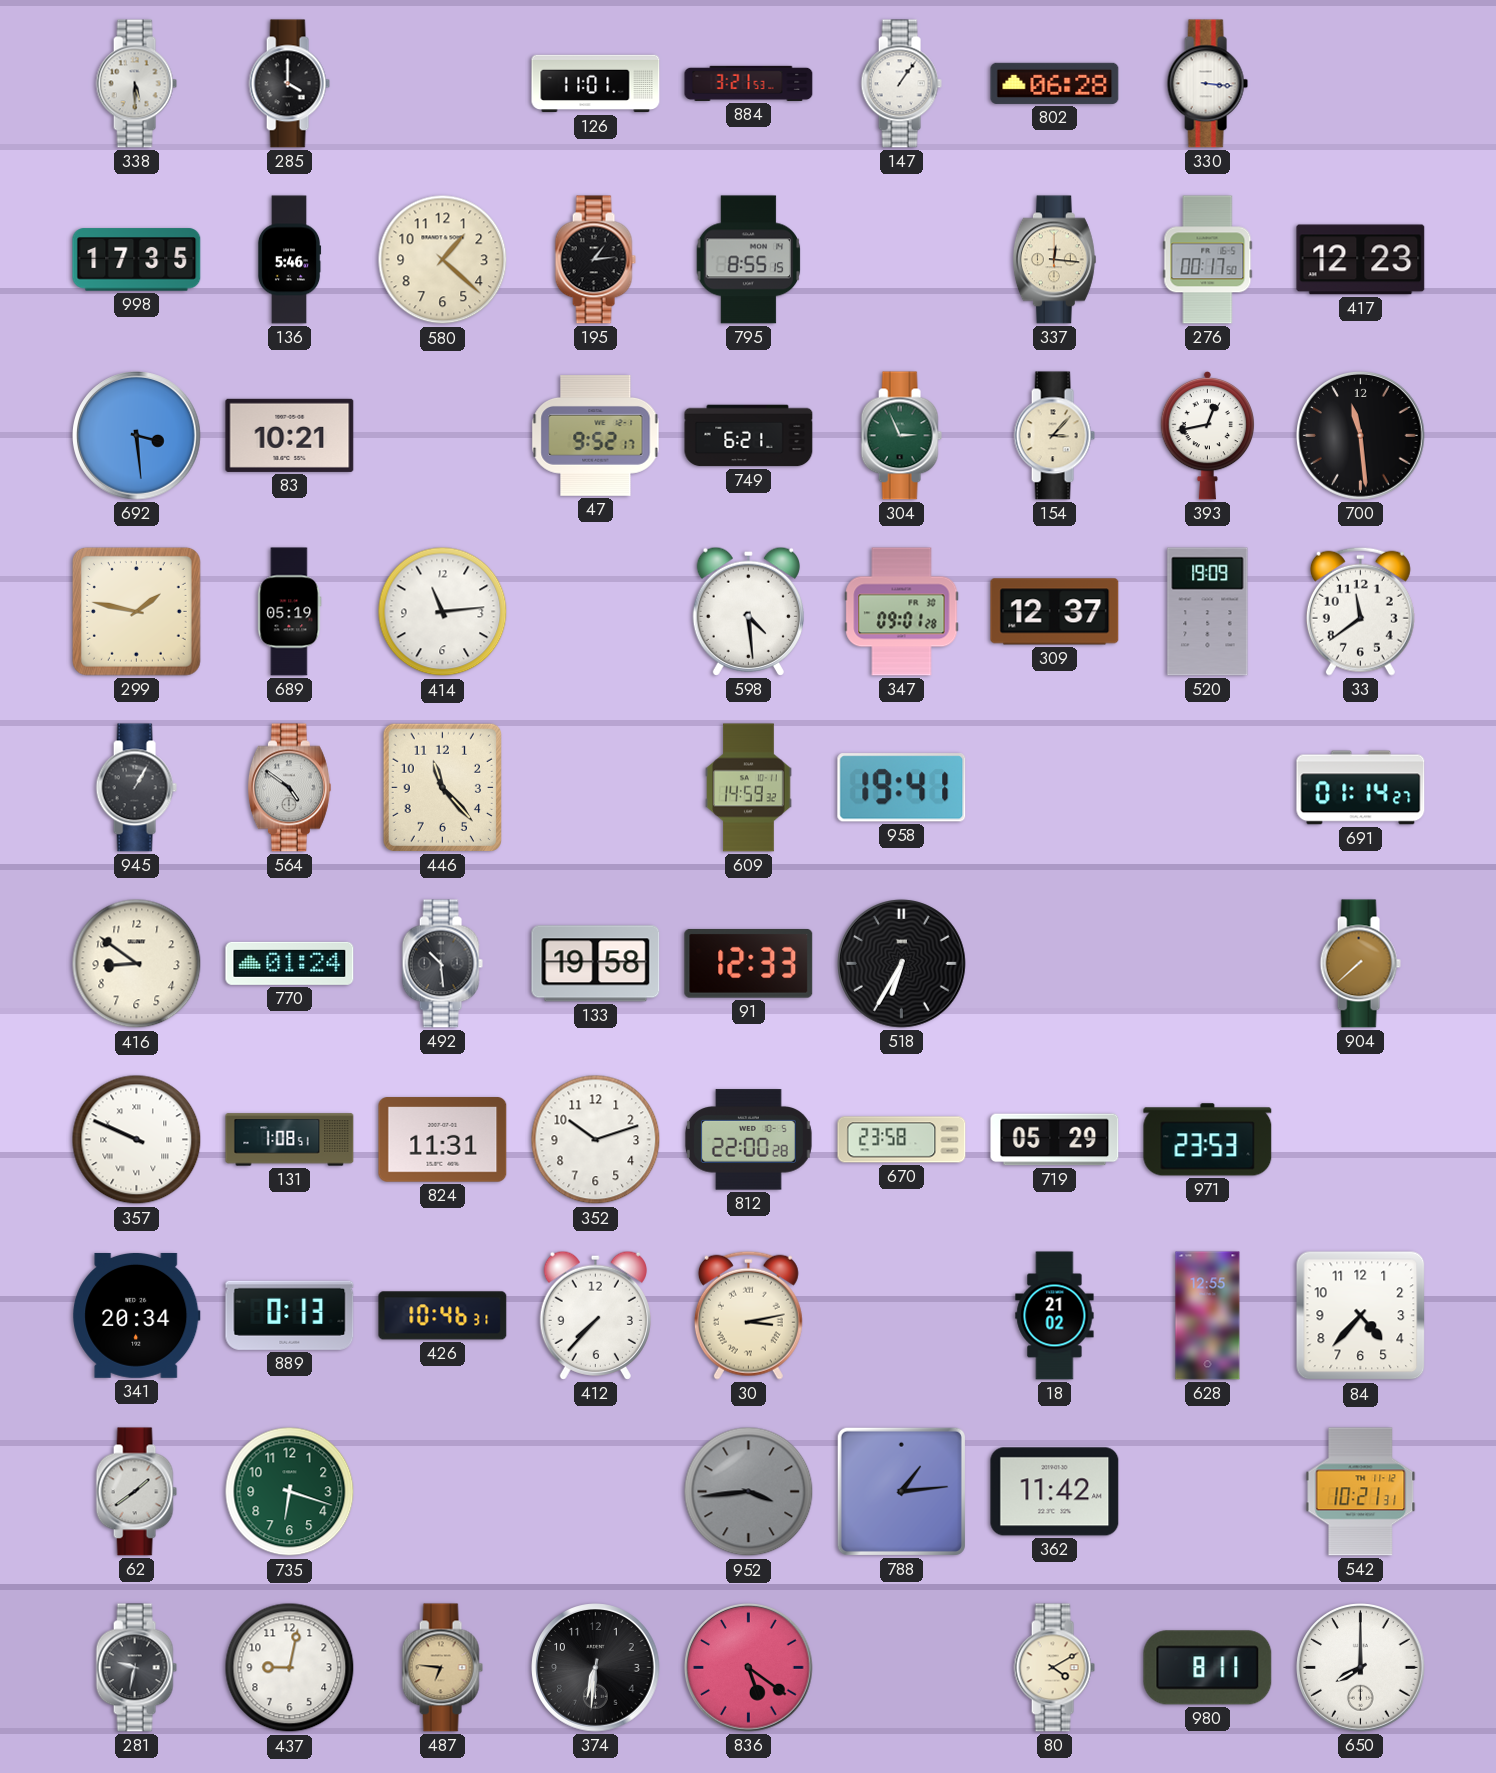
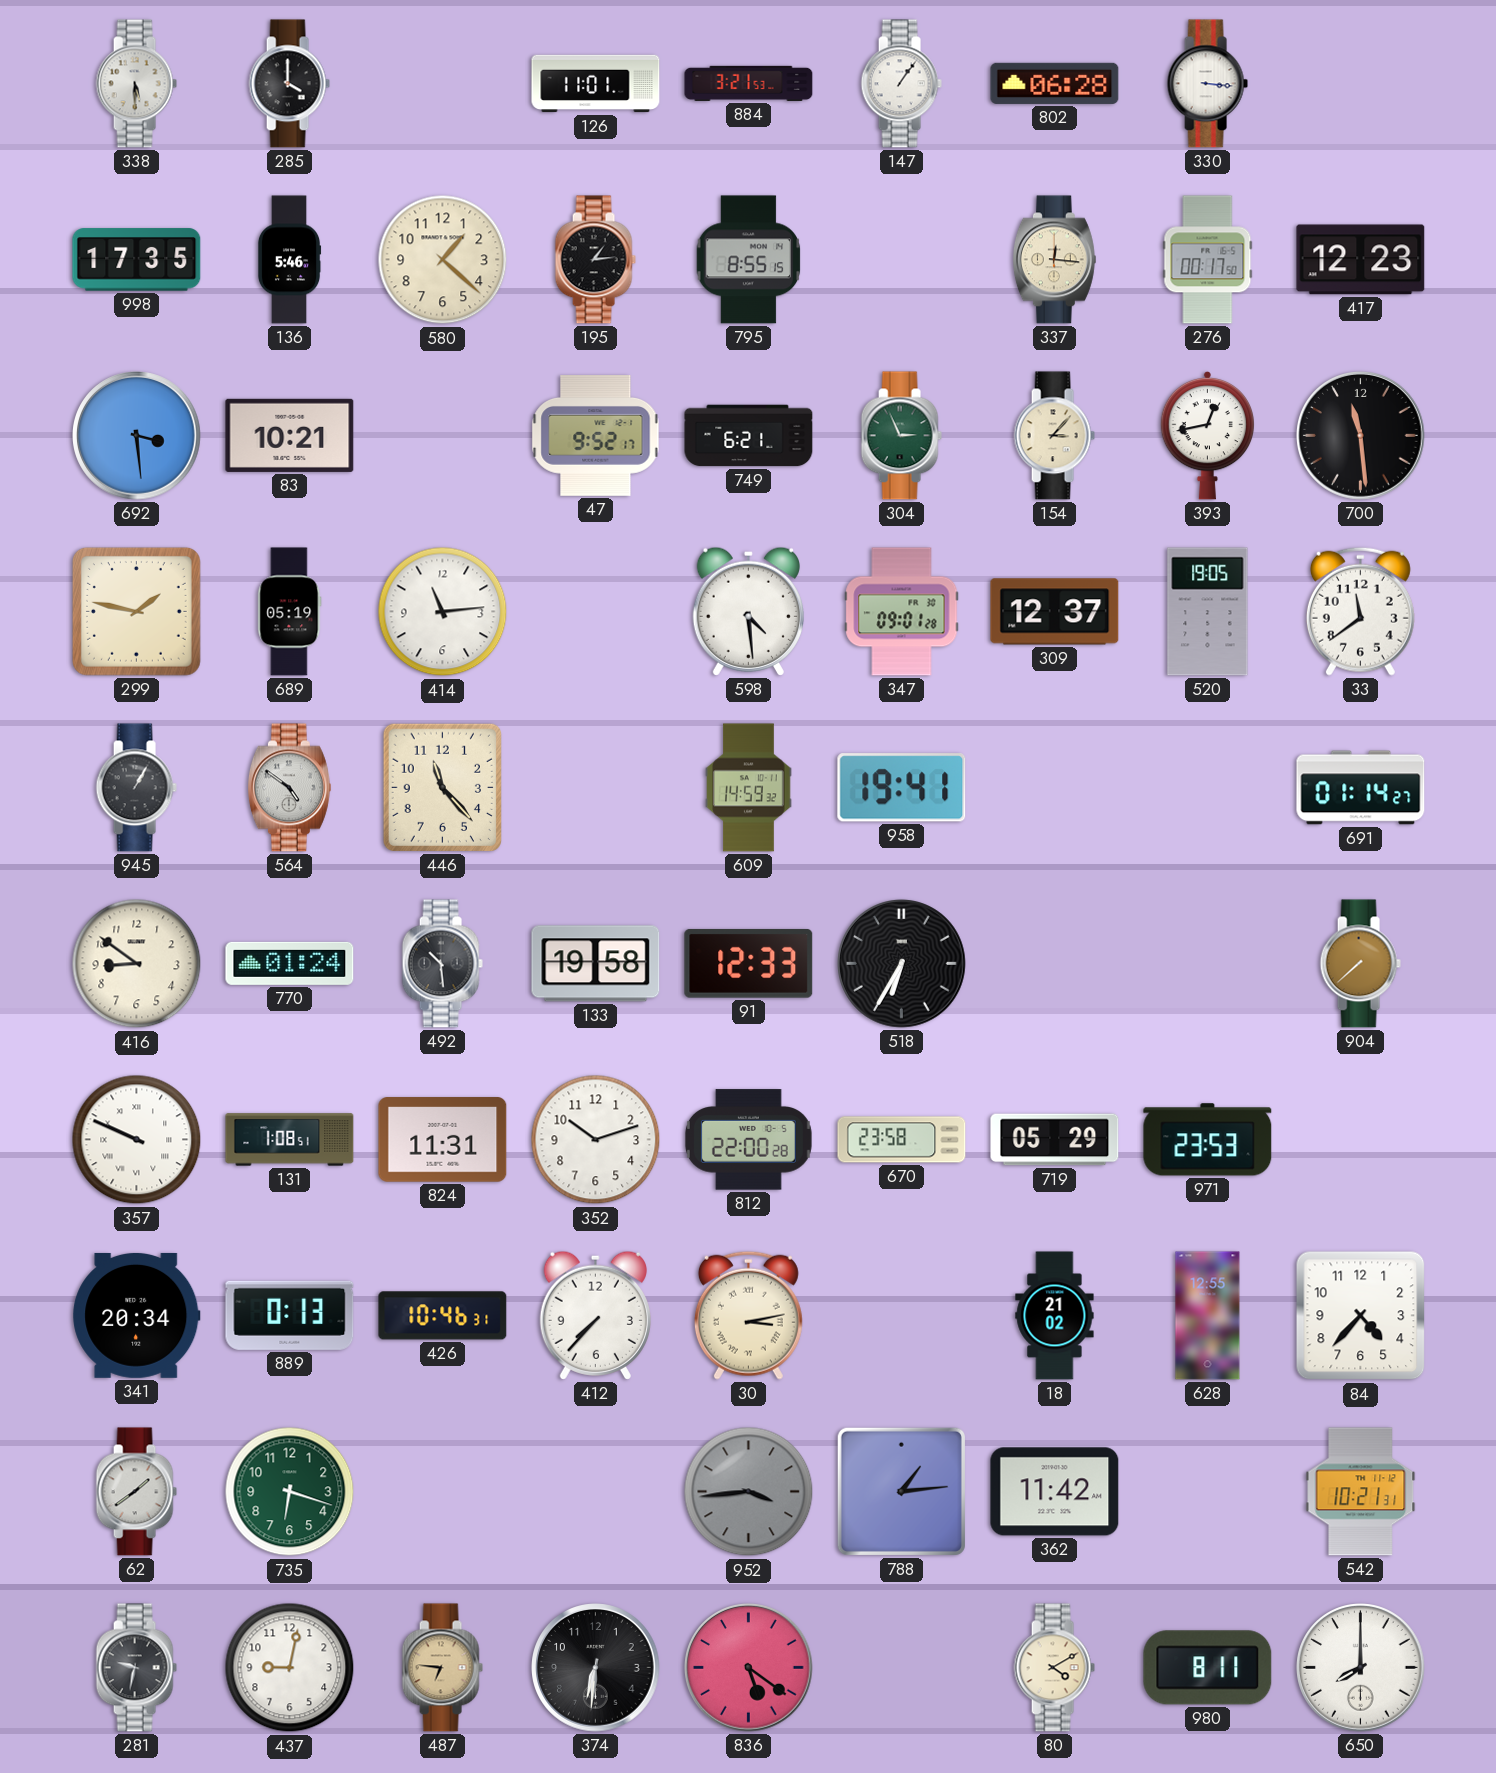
520: 19:09 -> 19:05 (1208, 612)
